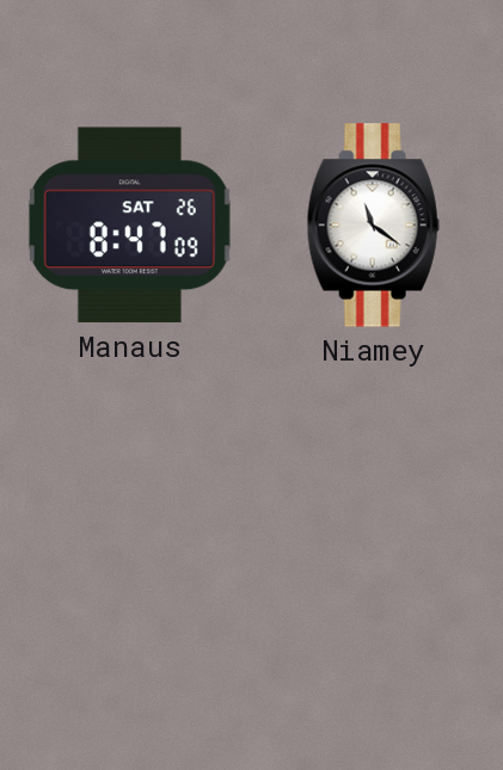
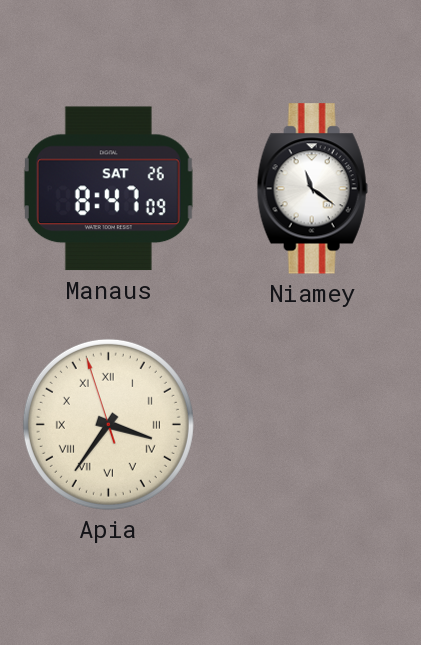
Apia: none -> 3:35 (108, 424)
